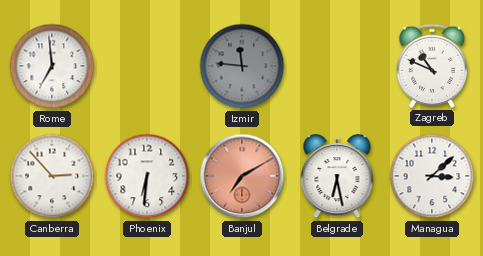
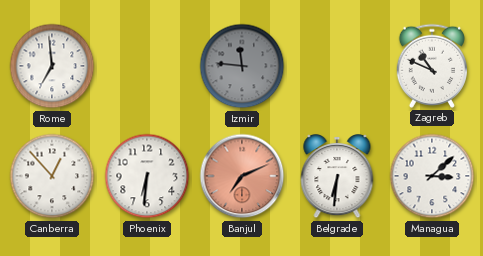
Canberra: 2:53 -> 12:53 (52, 176)
Banjul: 7:10 -> 7:11 (242, 176)
Belgrade: 6:28 -> 6:31 (337, 177)
